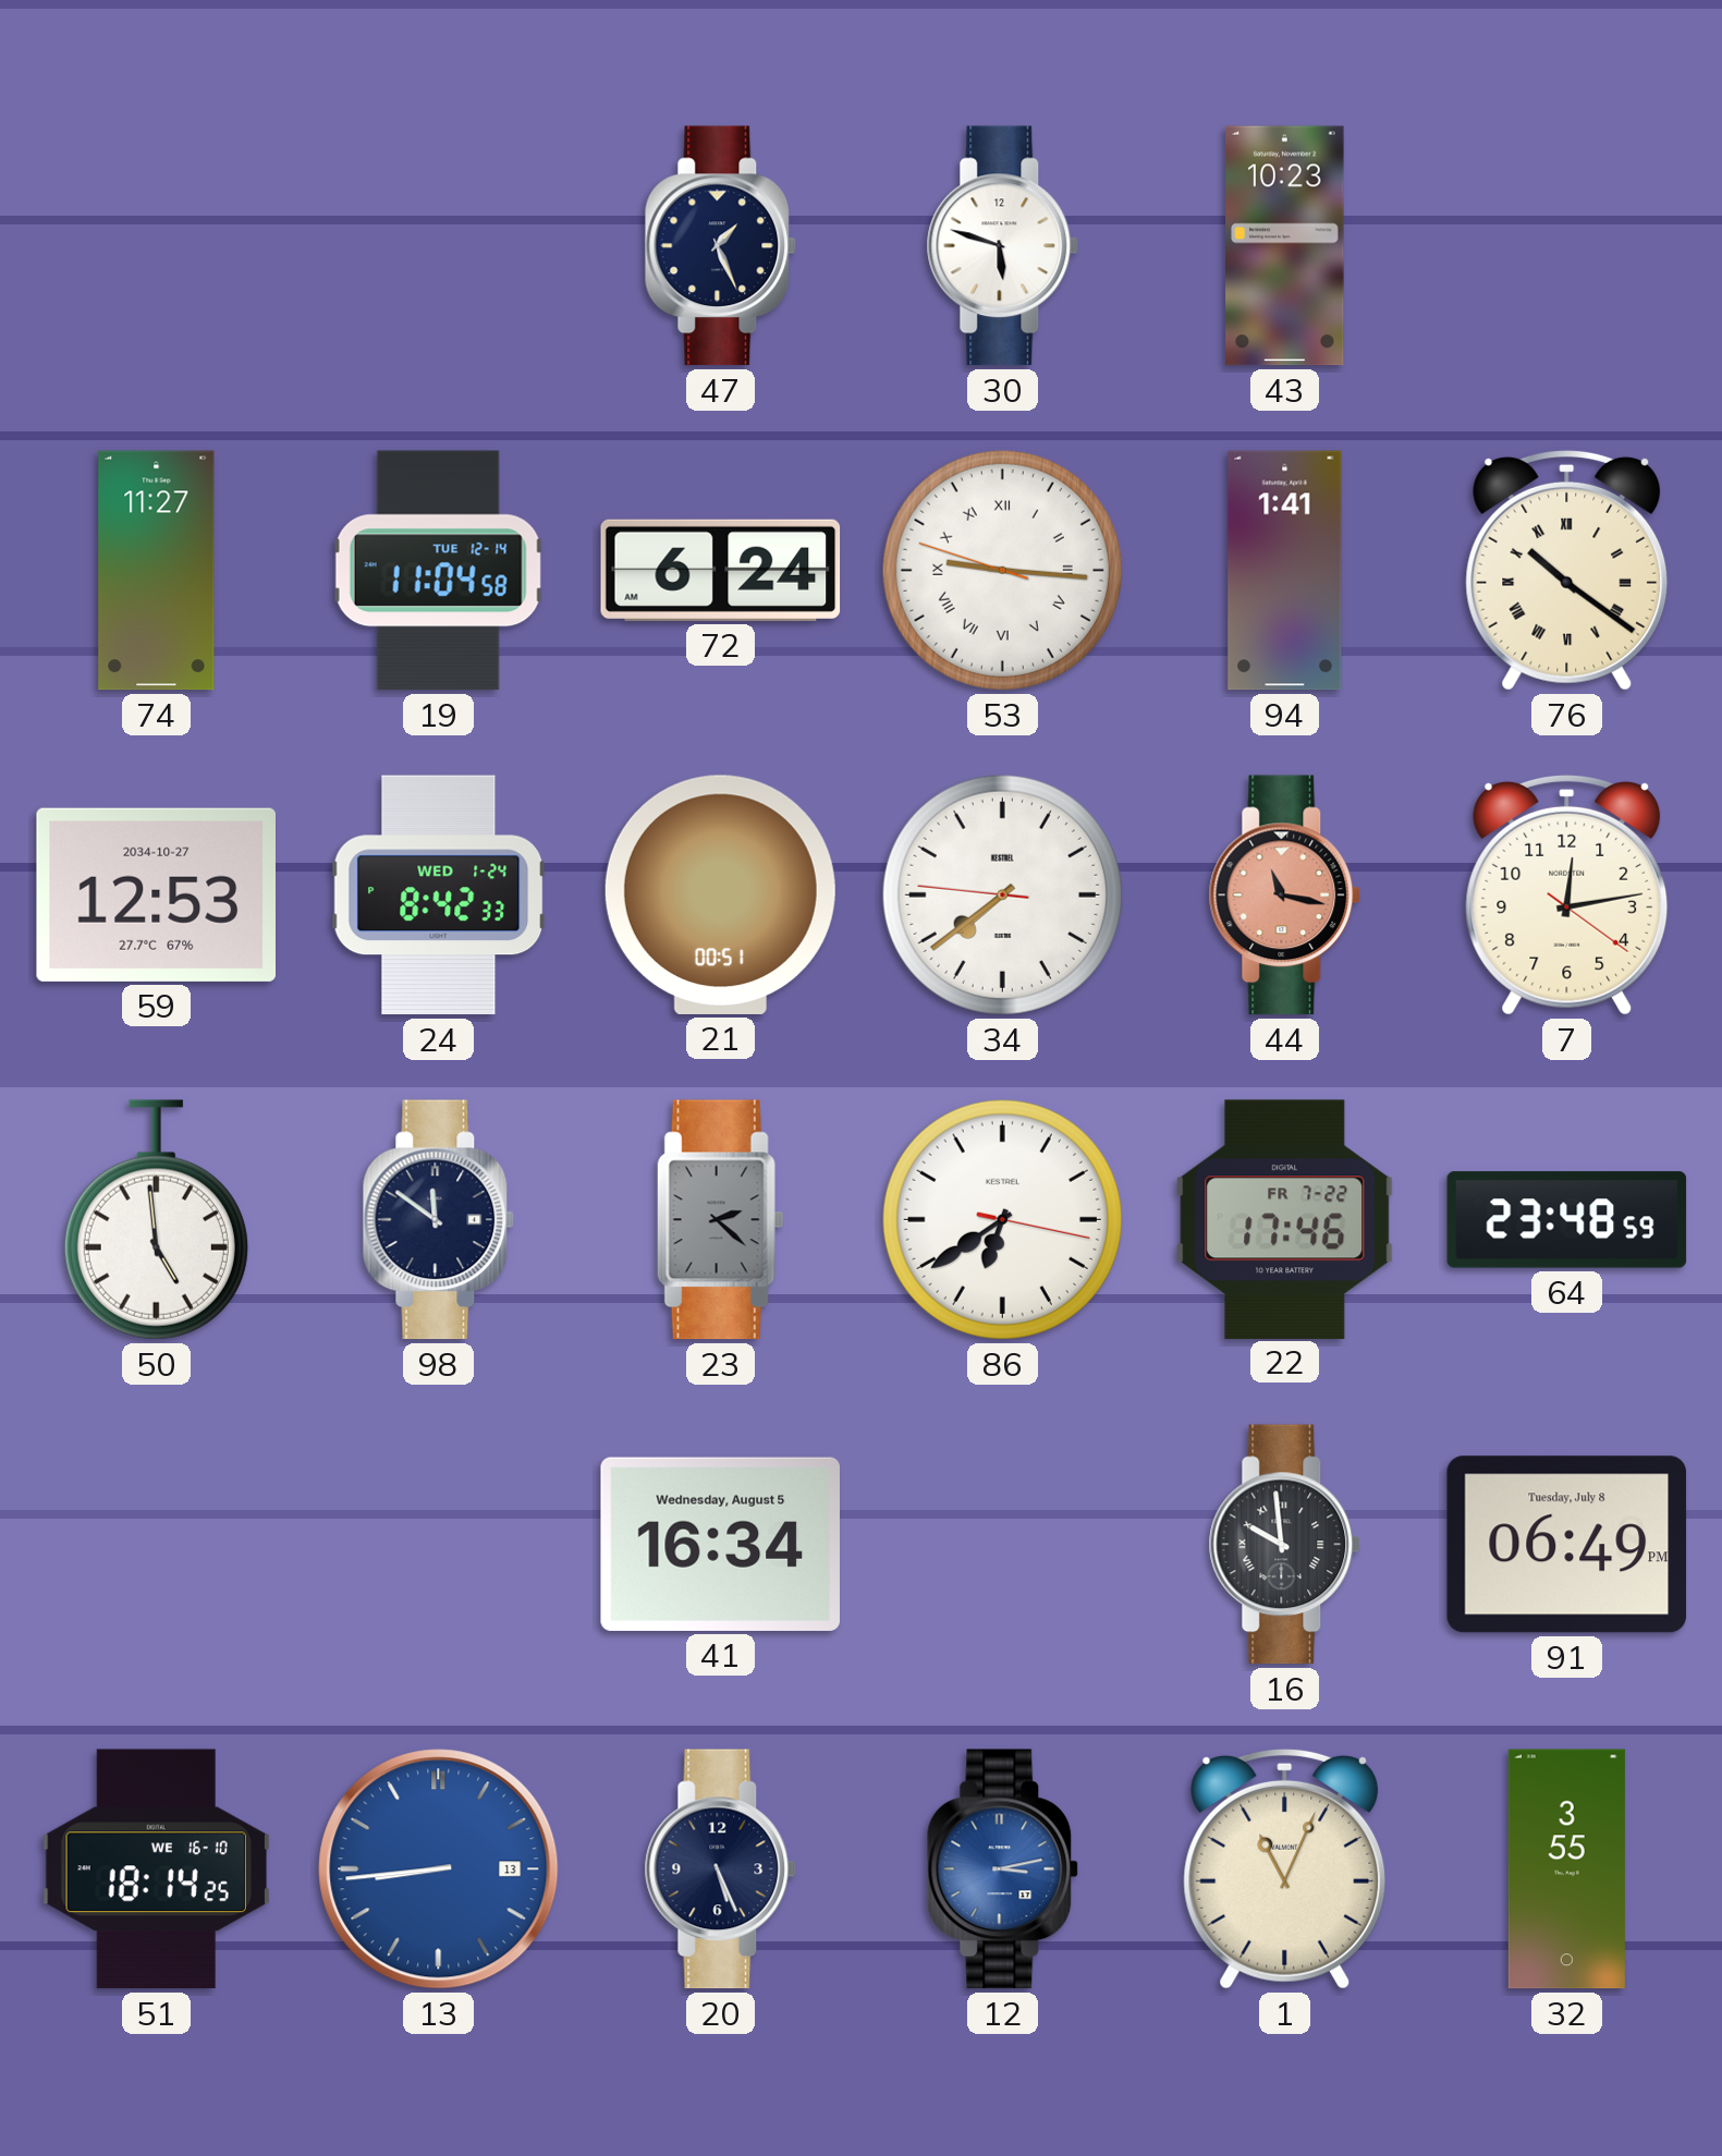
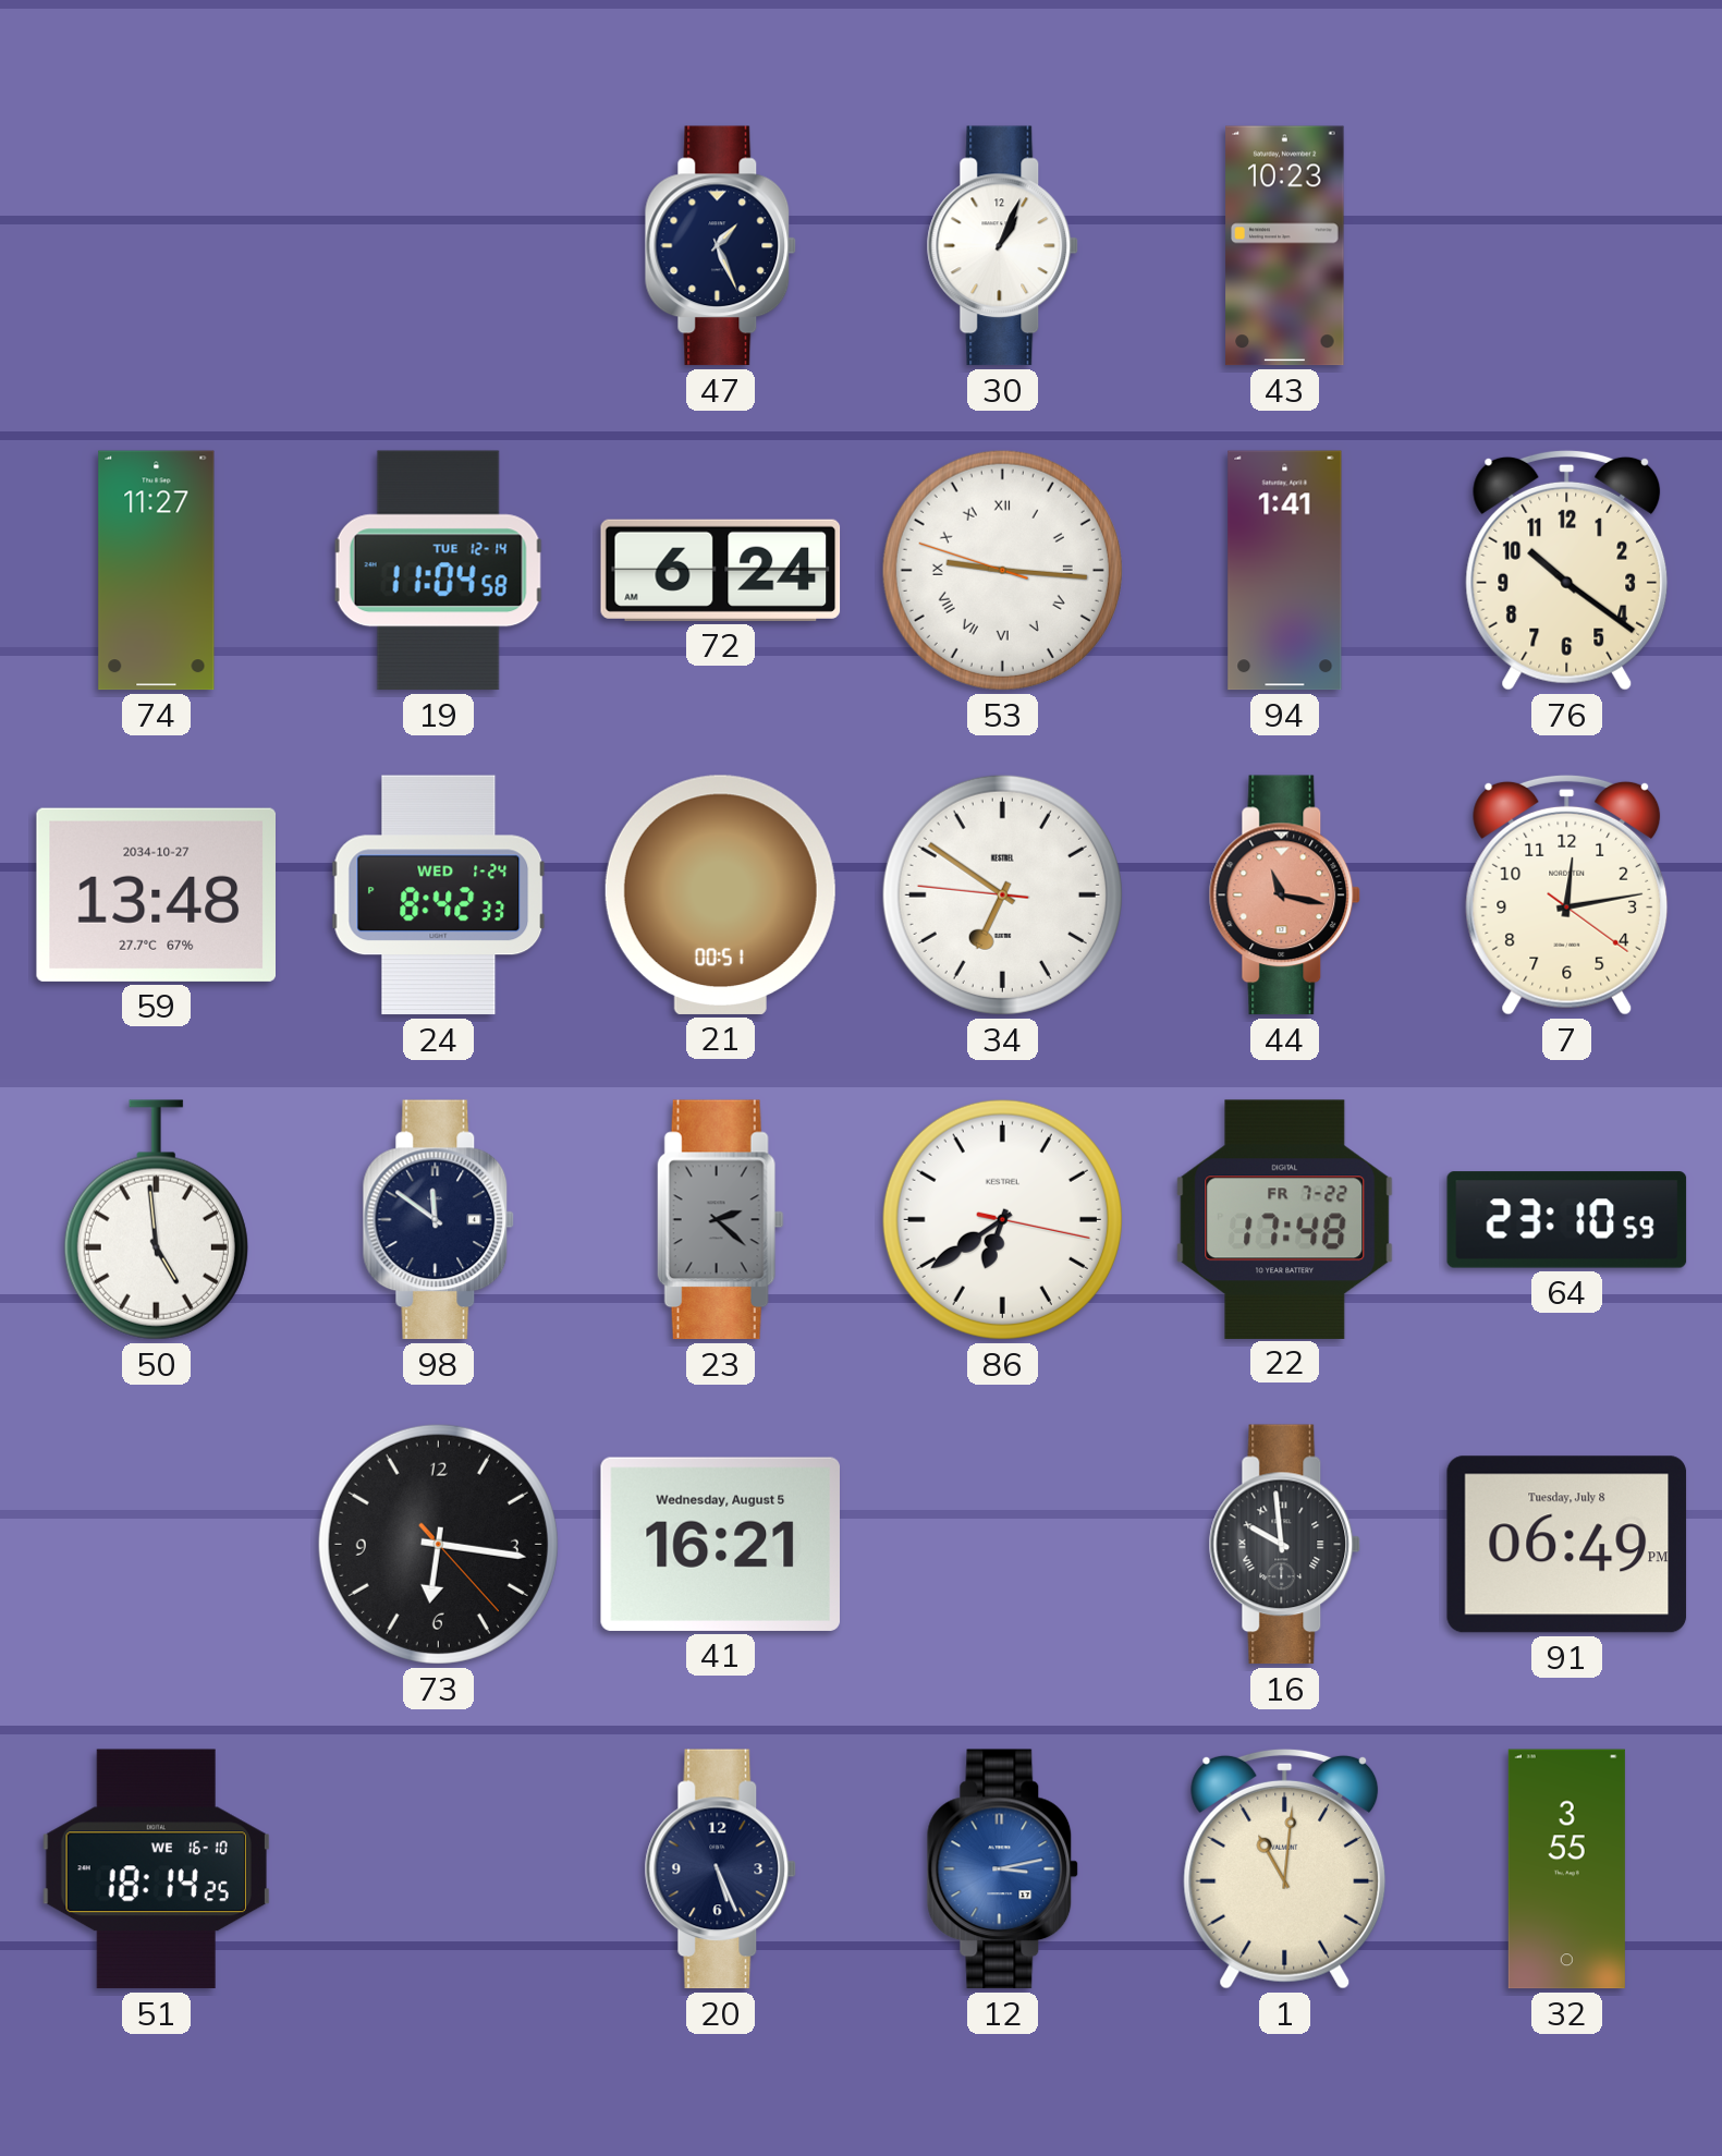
30: 5:48 -> 1:04 (1003, 246)
76 numerals: Roman -> Arabic (1567, 570)
59: 12:53 -> 13:48 (156, 894)
34: 7:38 -> 6:50 (1002, 894)
22: 17:46 -> 17:48 (1285, 1219)
64: 23:48 -> 23:10 (1567, 1220)
73: none -> 6:16 (438, 1544)
41: 16:34 -> 16:21 (720, 1544)
13: 8:44 -> none (439, 1869)
1: 11:04 -> 11:01 (1285, 1868)
